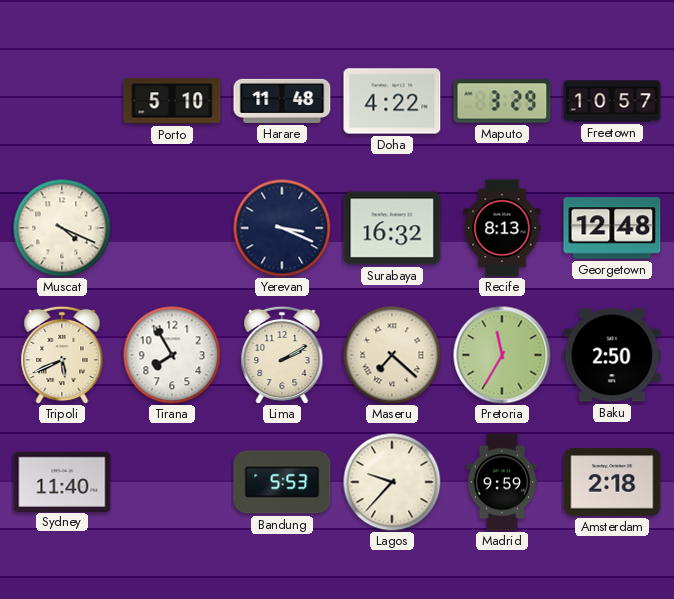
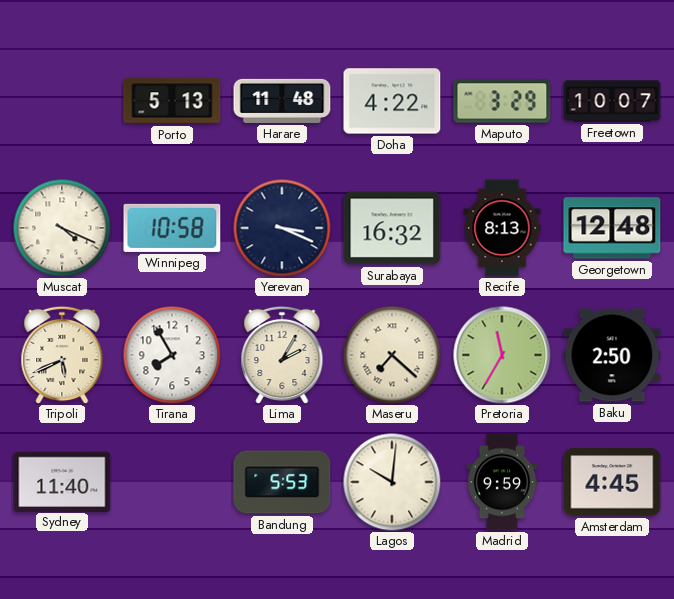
Porto: 5:10 -> 5:13 (172, 101)
Freetown: 10:57 -> 10:07 (612, 101)
Winnipeg: none -> 10:58 (172, 228)
Lima: 2:10 -> 2:05 (282, 355)
Lagos: 9:37 -> 10:01 (392, 482)
Amsterdam: 2:18 -> 4:45 (612, 482)
